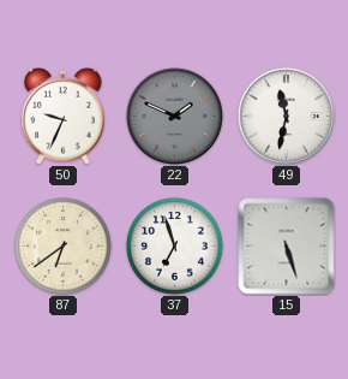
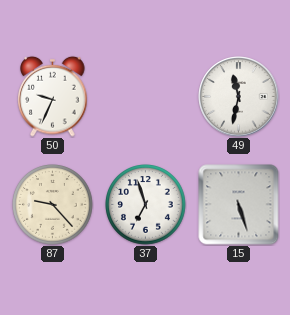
22: 1:49 -> none (175, 117)
87: 6:39 -> 9:23 (53, 205)
